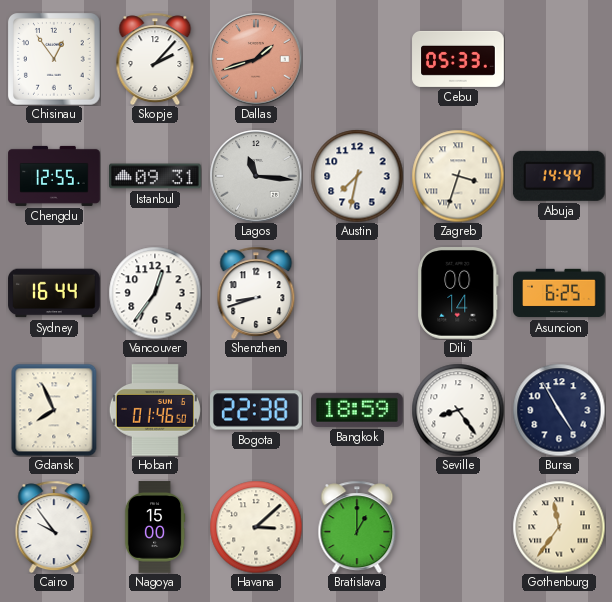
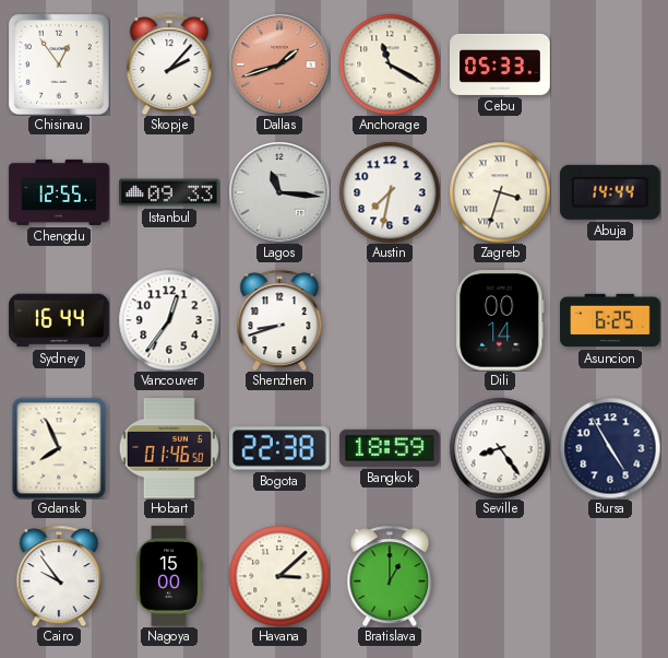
Anchorage: none -> 11:20 (390, 64)
Istanbul: 09:31 -> 09:33 (170, 192)
Gothenburg: 11:36 -> none (559, 527)
